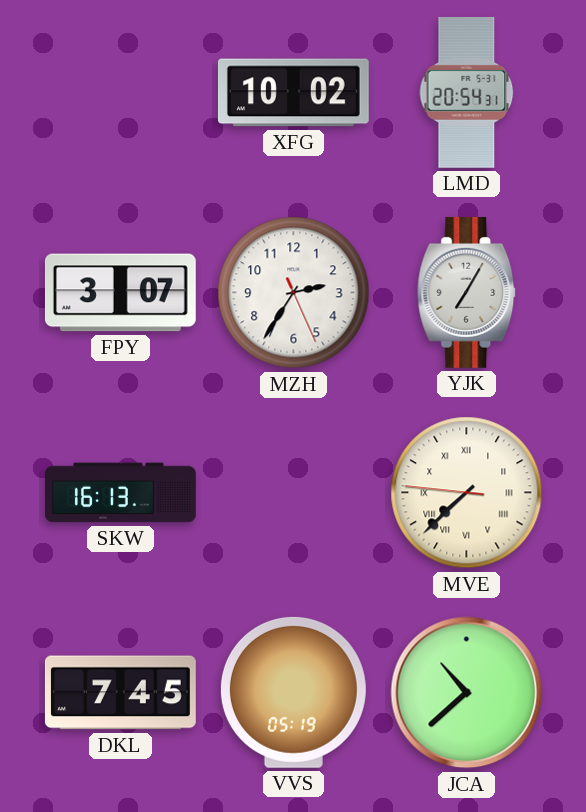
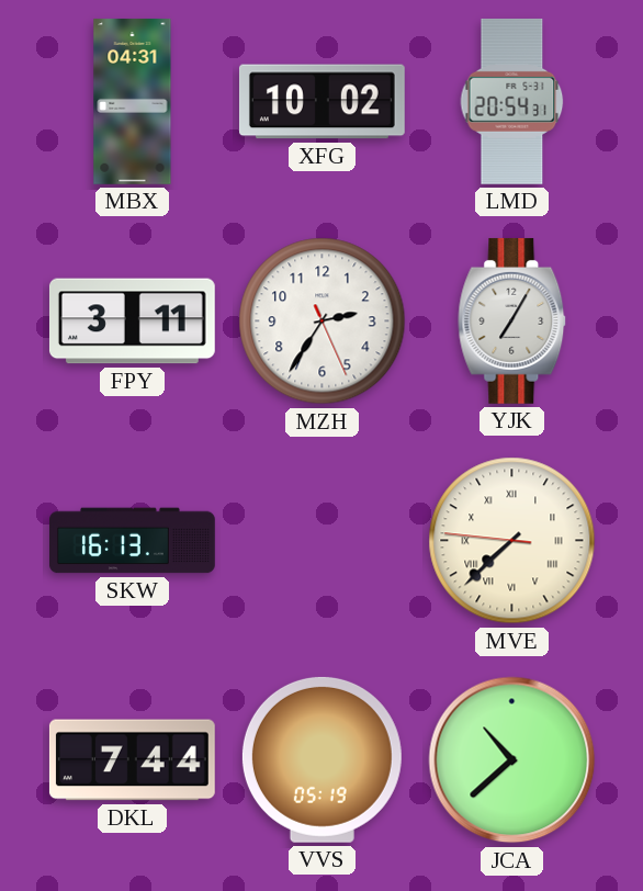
MBX: none -> 04:31 (133, 102)
FPY: 3:07 -> 3:11 (132, 322)
DKL: 7:45 -> 7:44 (132, 760)
